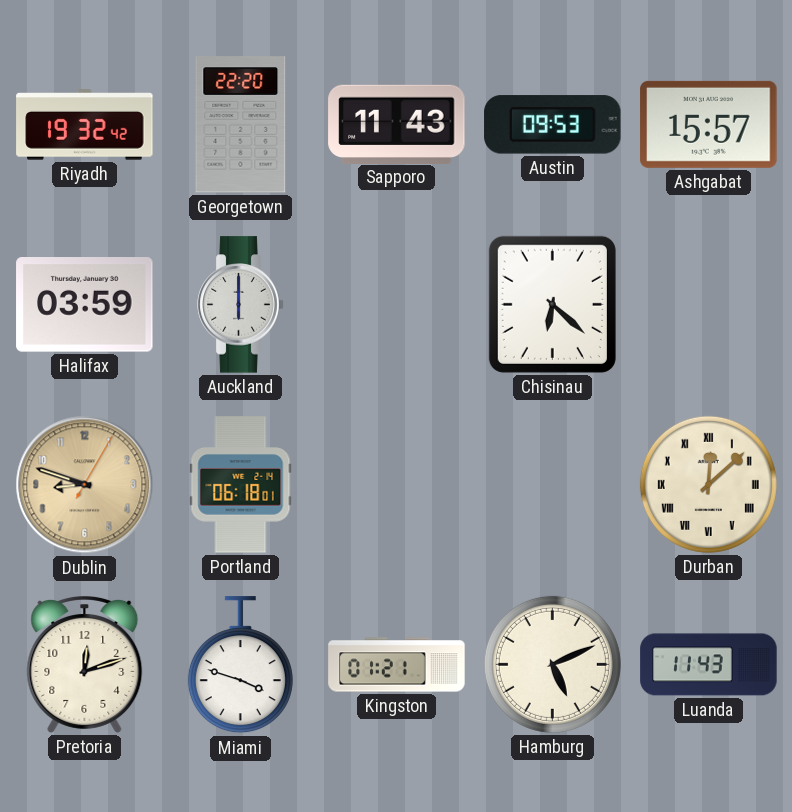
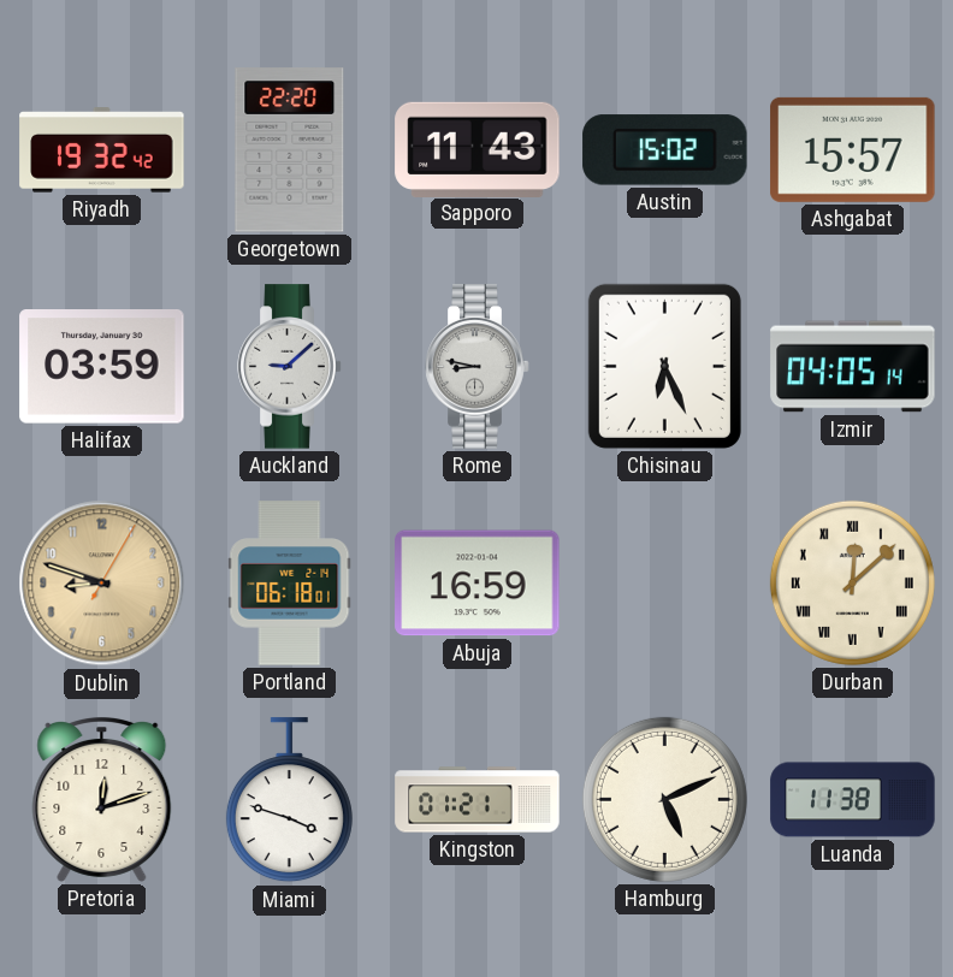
Austin: 09:53 -> 15:02 (665, 150)
Auckland: 6:00 -> 9:08 (290, 367)
Rome: none -> 8:47 (478, 367)
Chisinau: 6:22 -> 6:26 (664, 366)
Izmir: none -> 04:05 (853, 367)
Abuja: none -> 16:59 (478, 584)
Luanda: 11:43 -> 11:38 (853, 800)
